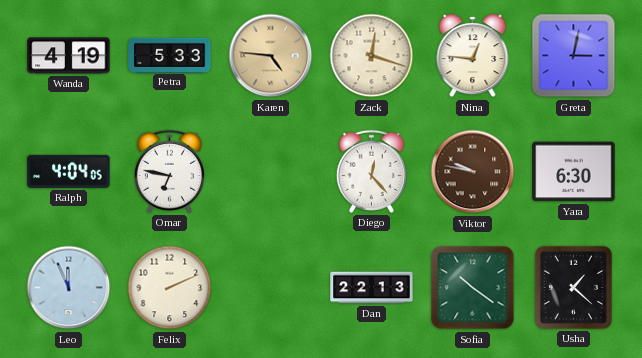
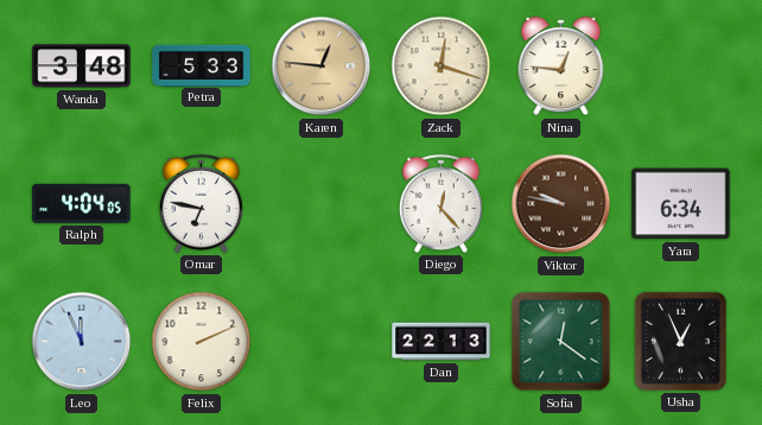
Wanda: 4:19 -> 3:48 (82, 66)
Karen: 4:46 -> 12:46 (322, 66)
Greta: 3:02 -> none (574, 56)
Yara: 6:30 -> 6:34 (681, 204)
Sofia: 10:21 -> 12:21 (561, 342)
Usha: 1:22 -> 12:56 (680, 341)
